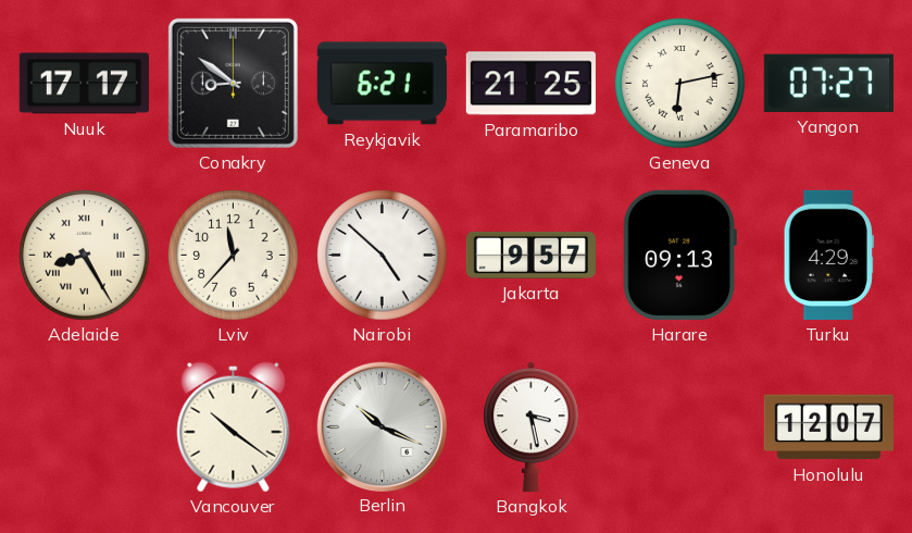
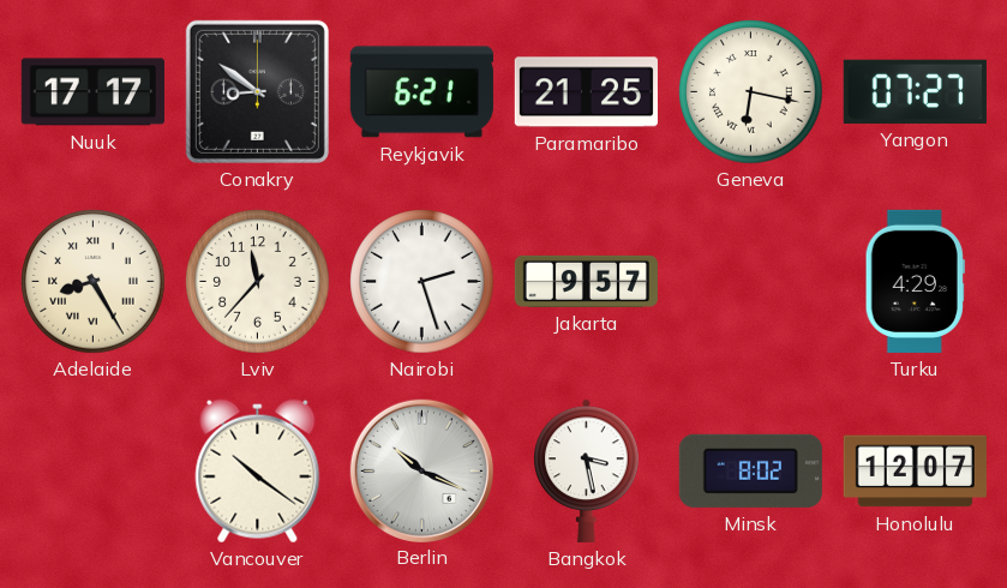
Geneva: 6:13 -> 6:17 (751, 92)
Nairobi: 4:52 -> 2:27 (422, 282)
Harare: 09:13 -> none (679, 255)
Minsk: none -> 8:02 (750, 470)
